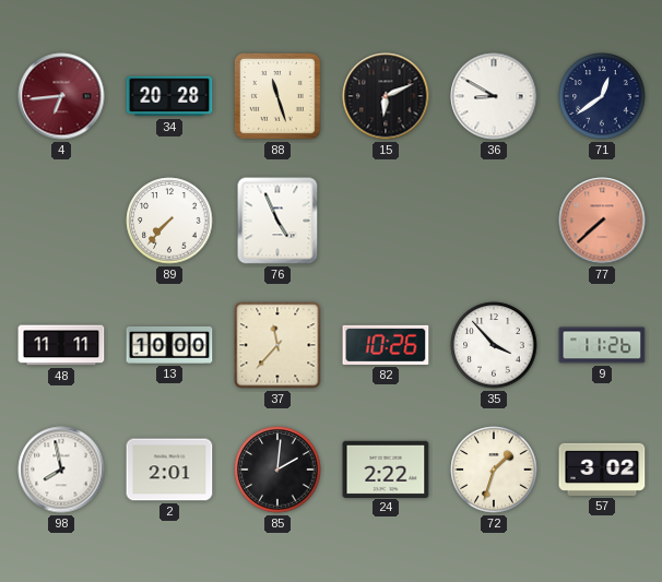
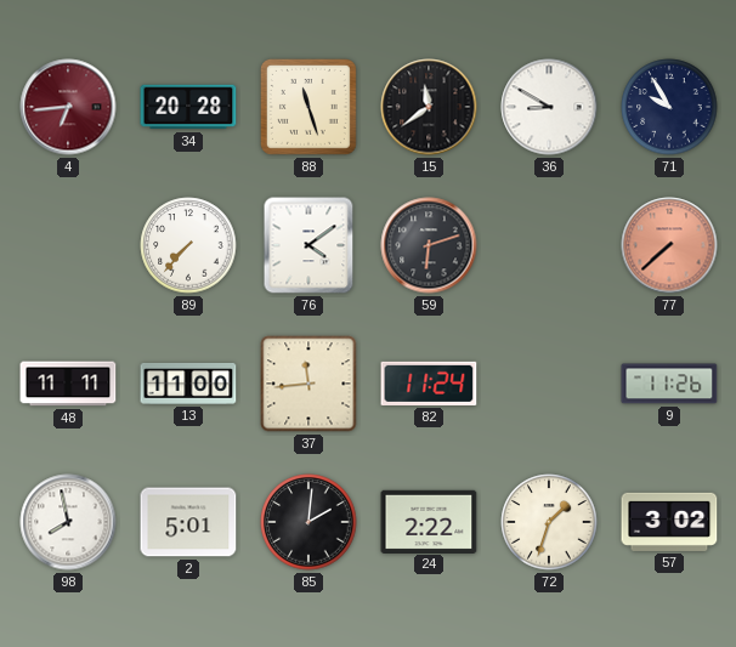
15: 6:11 -> 11:39 (429, 107)
71: 12:39 -> 9:55 (669, 107)
76: 4:56 -> 4:09 (308, 245)
59: none -> 6:12 (429, 245)
13: 10:00 -> 11:00 (188, 384)
37: 11:37 -> 11:44 (308, 384)
82: 10:26 -> 11:24 (429, 384)
35: 3:53 -> none (494, 345)
2: 2:01 -> 5:01 (188, 522)
